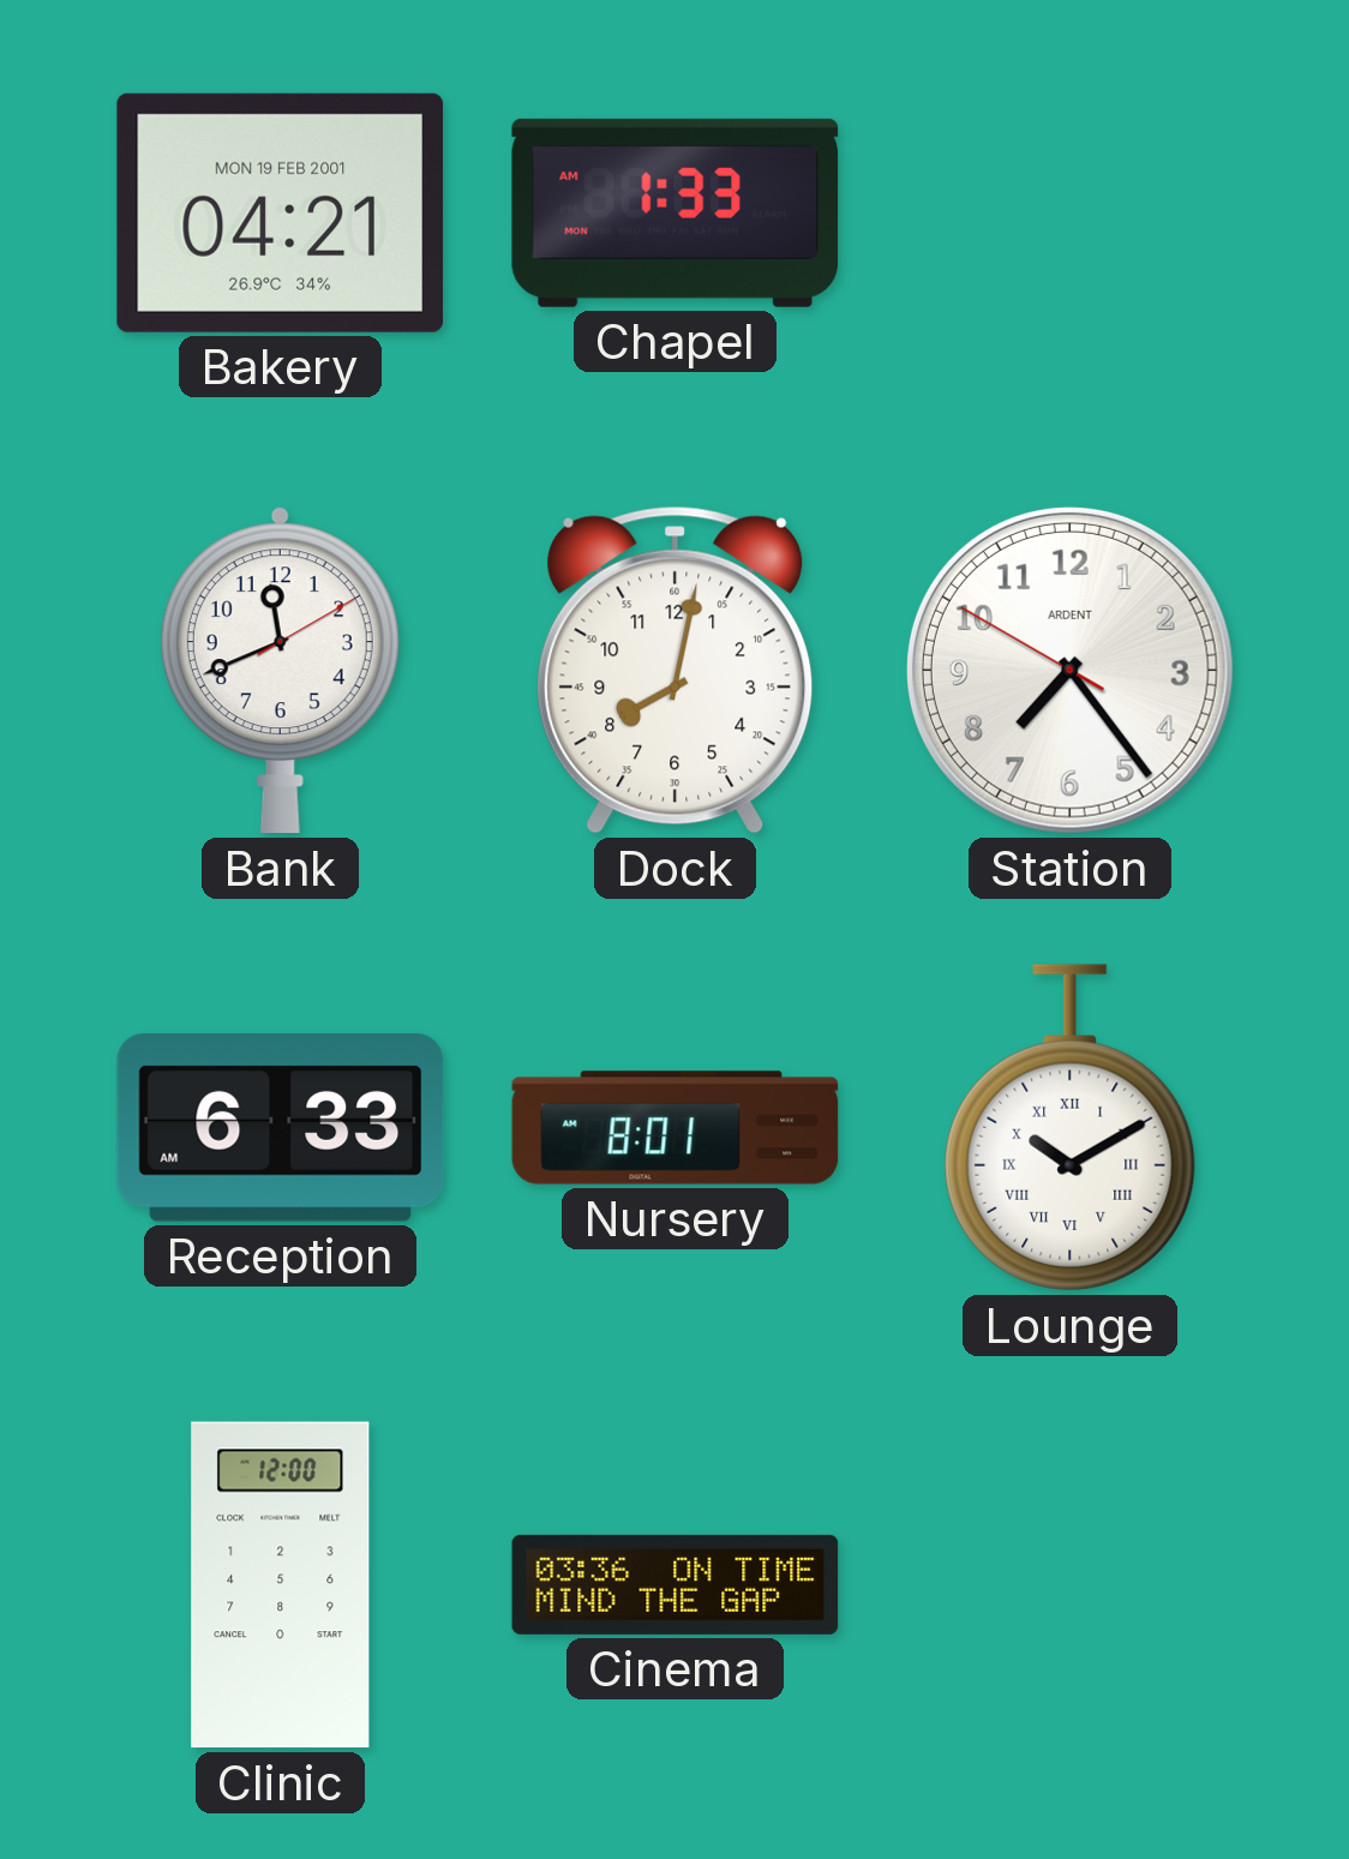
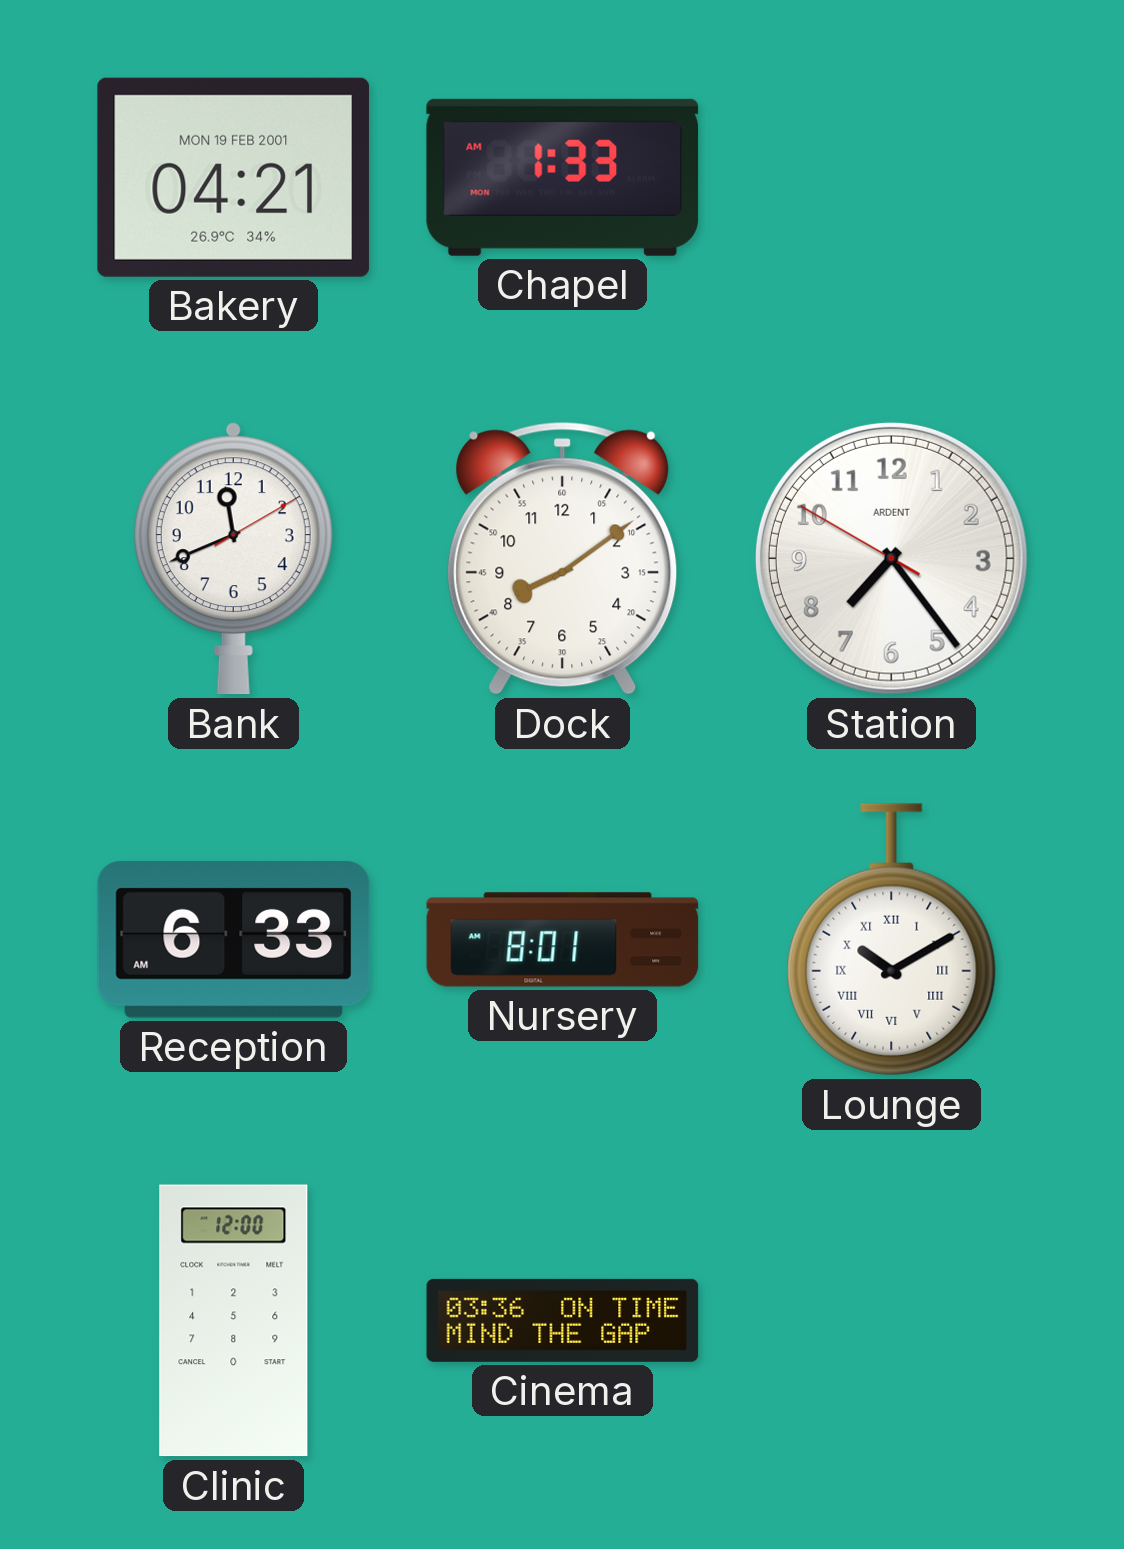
Dock: 8:02 -> 8:09 (563, 558)
